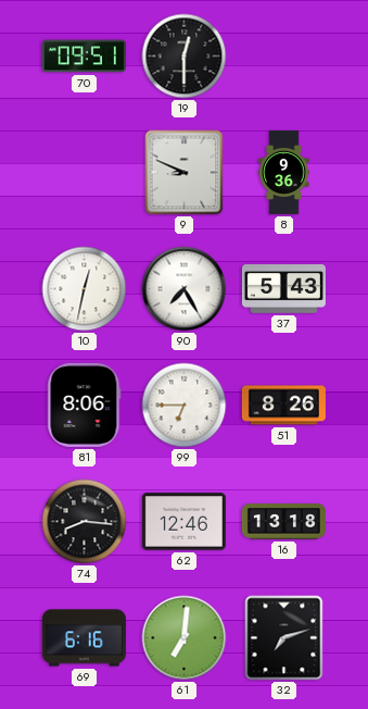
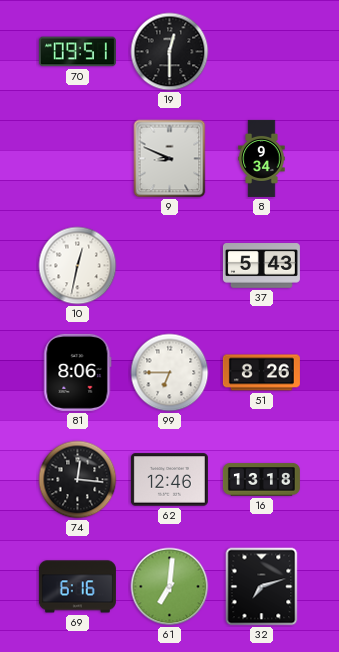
8: 9:36 -> 9:34 (262, 158)
90: 7:25 -> none (185, 289)
74: 8:16 -> 12:16 (78, 480)
